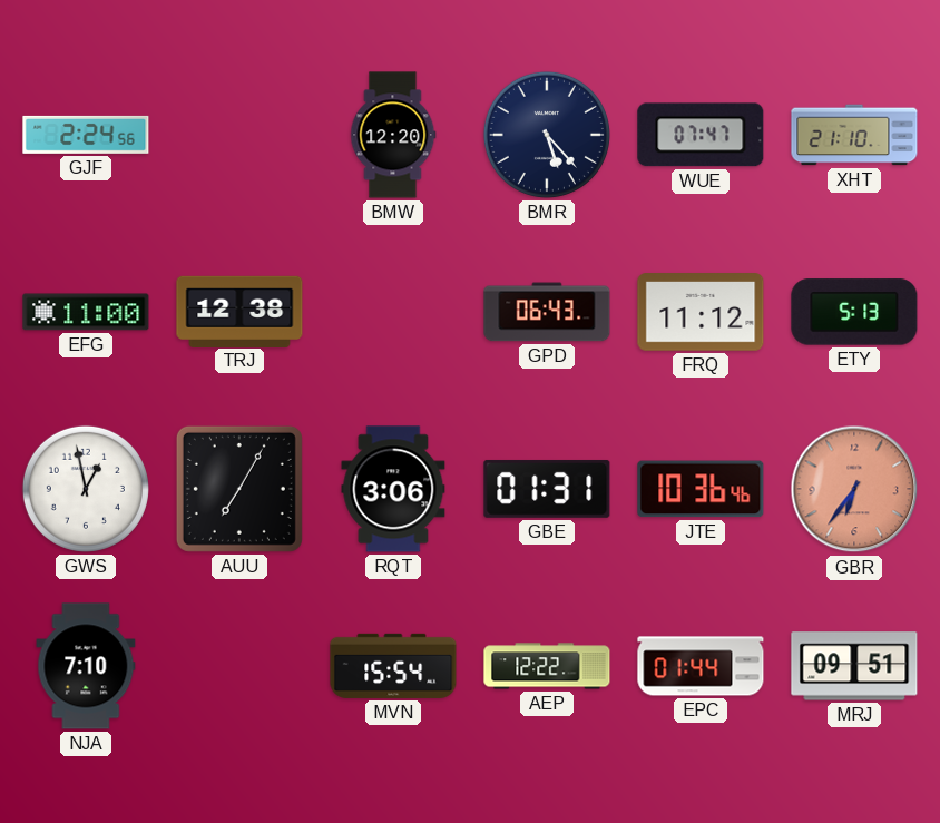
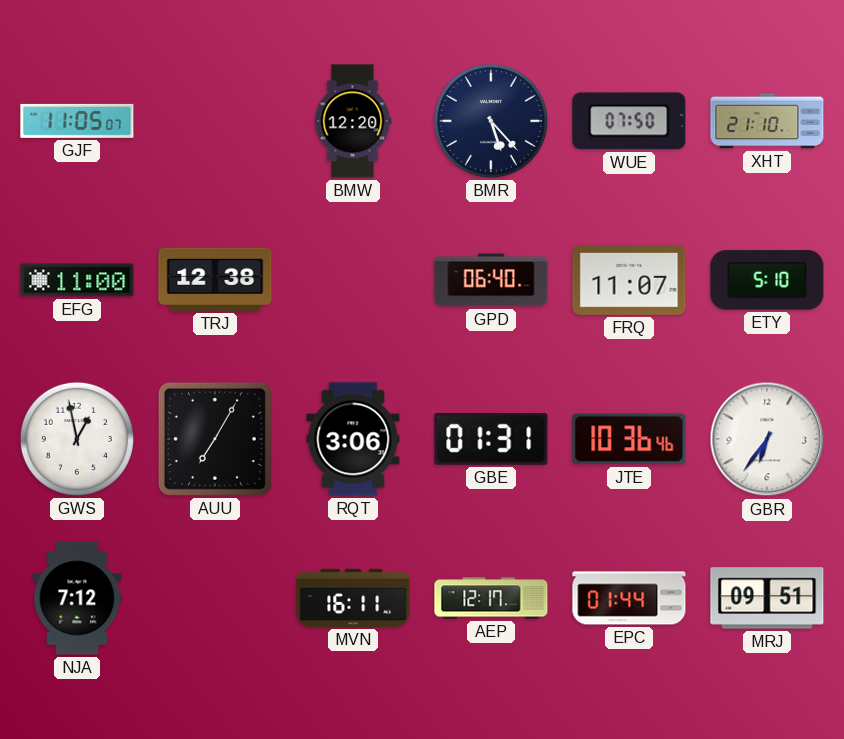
GJF: 2:24 -> 11:05 (77, 121)
WUE: 07:47 -> 07:50 (629, 121)
GPD: 06:43 -> 06:40 (491, 280)
FRQ: 11:12 -> 11:07 (629, 280)
ETY: 5:13 -> 5:10 (767, 280)
GBR dial: salmon -> white (767, 439)
NJA: 7:10 -> 7:12 (77, 598)
MVN: 15:54 -> 16:11 (353, 598)
AEP: 12:22 -> 12:17 (491, 598)
